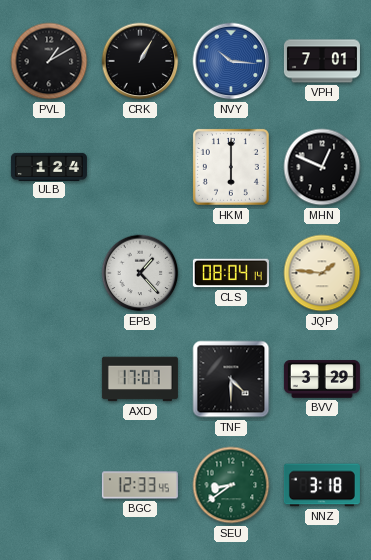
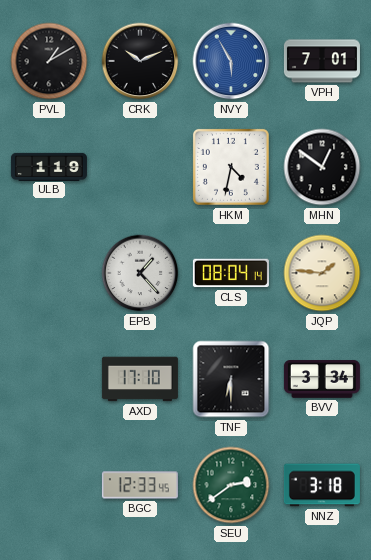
CRK: 1:05 -> 10:11 (140, 61)
NVY: 10:16 -> 5:55 (231, 61)
ULB: 1:24 -> 1:19 (49, 166)
HKM: 6:00 -> 4:32 (231, 167)
MHN: 12:49 -> 12:51 (322, 167)
AXD: 17:07 -> 17:10 (140, 379)
TNF: 4:30 -> 6:30 (231, 379)
BVV: 3:29 -> 3:34 (322, 379)
SEU: 8:39 -> 2:39 (231, 485)
